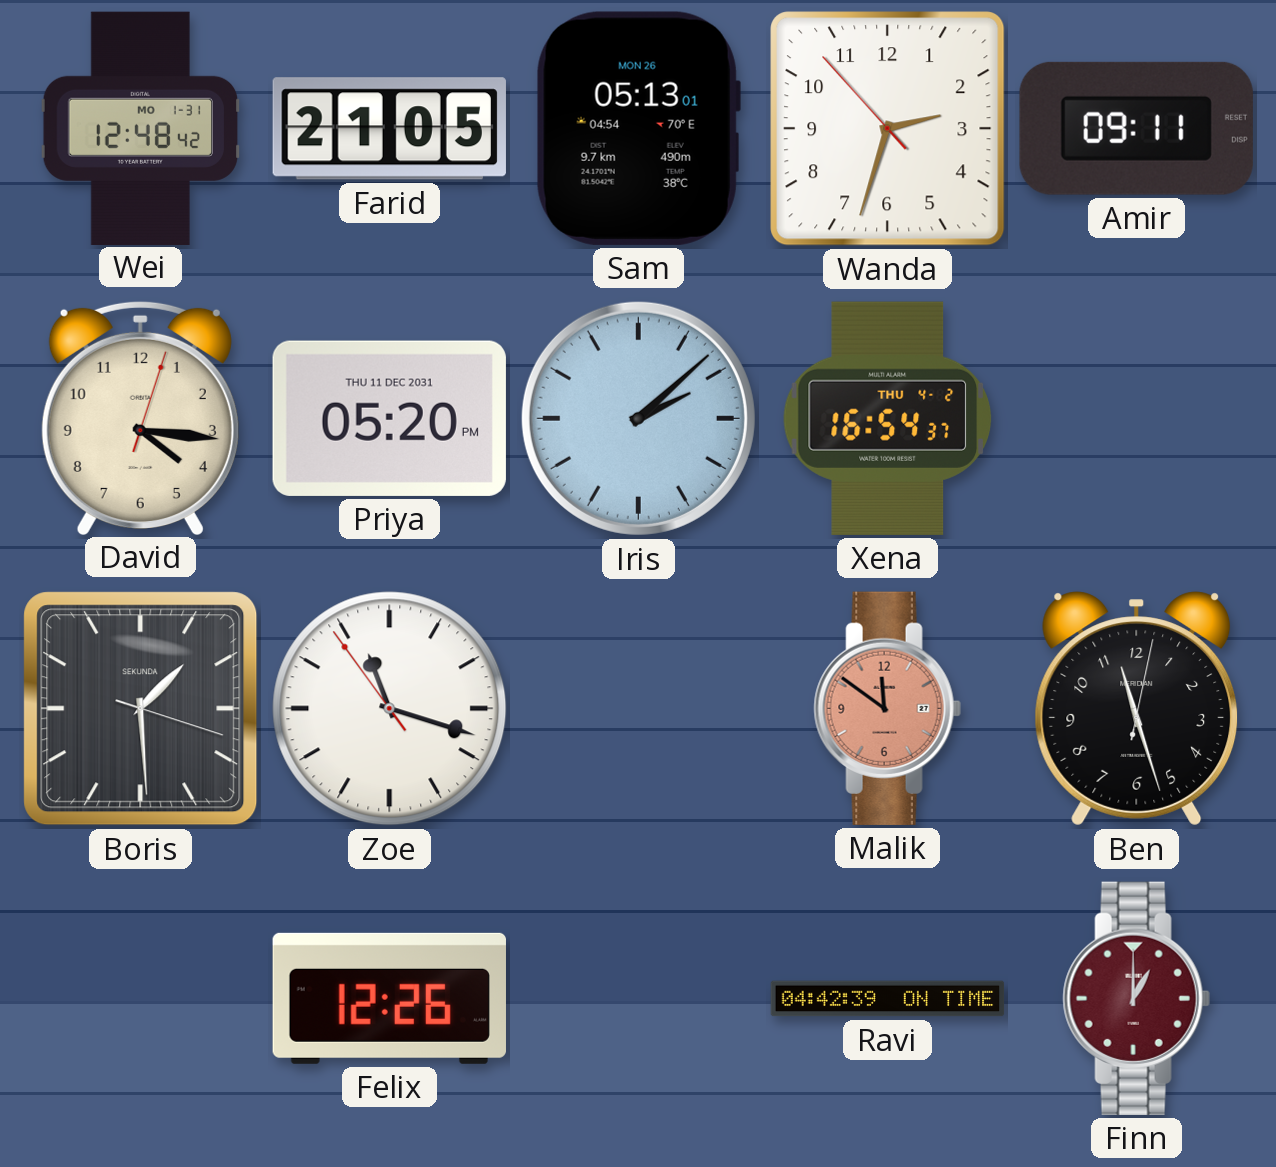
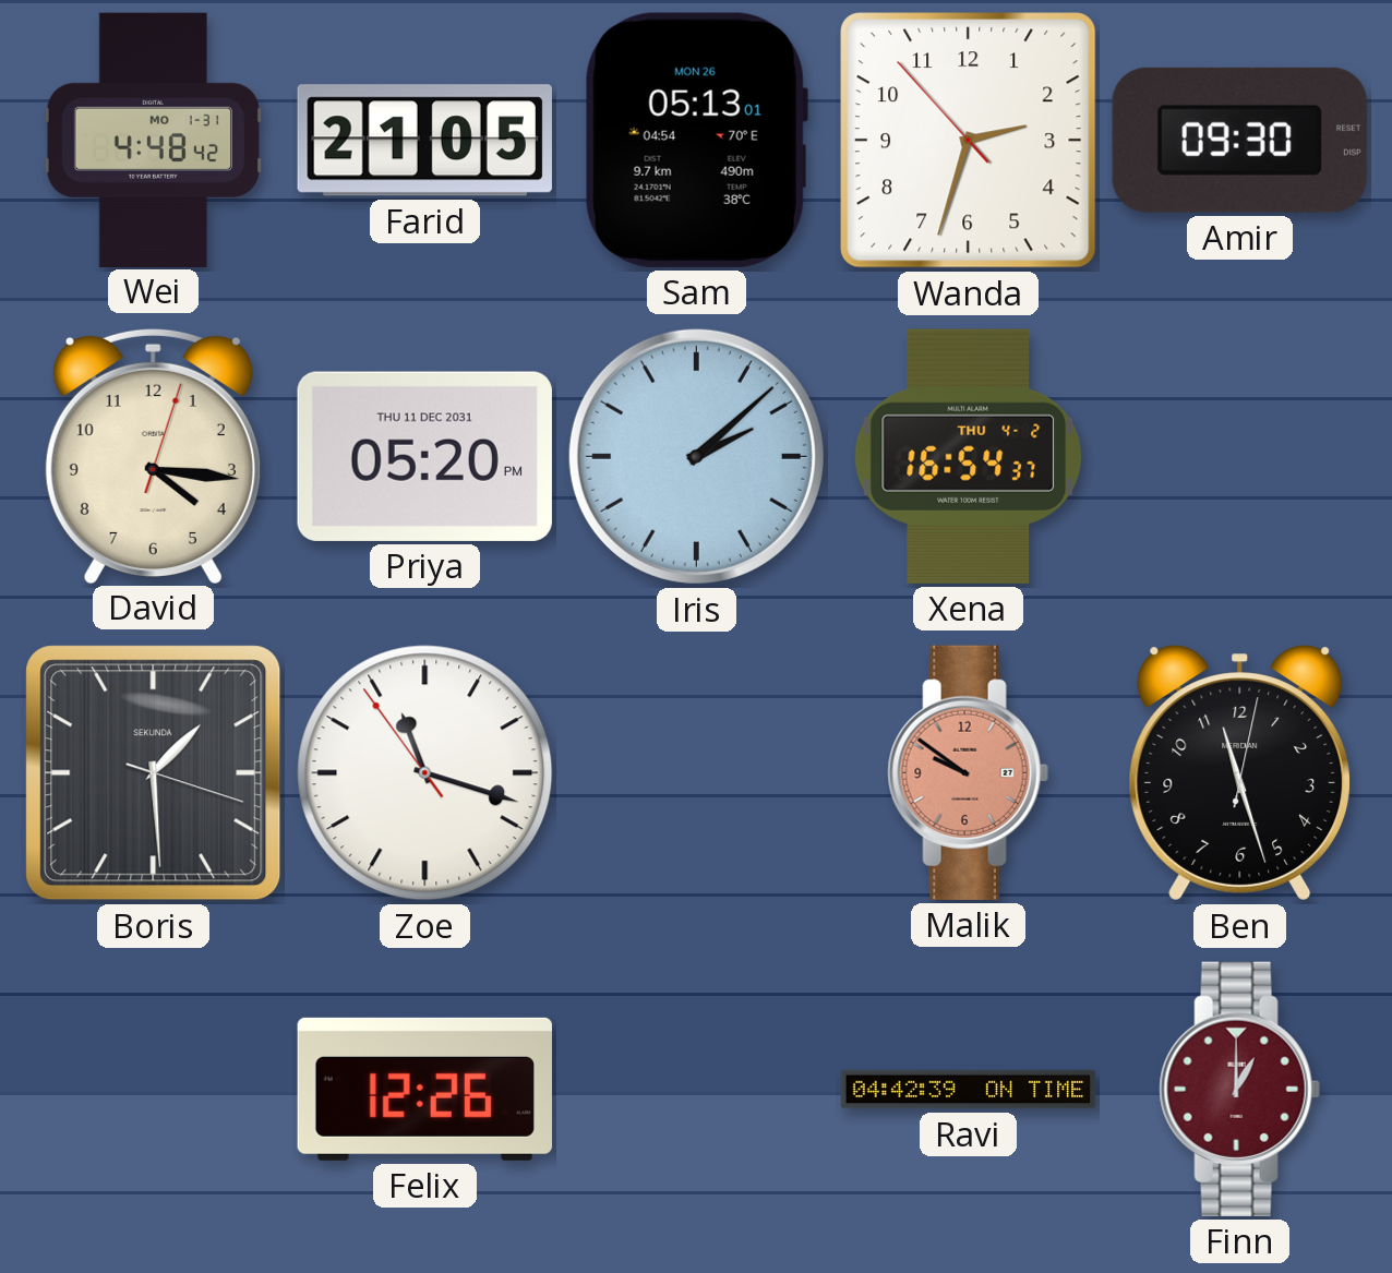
Wei: 12:48 -> 4:48 (153, 140)
Amir: 09:11 -> 09:30 (1239, 140)
Malik: 11:51 -> 9:51 (968, 772)
